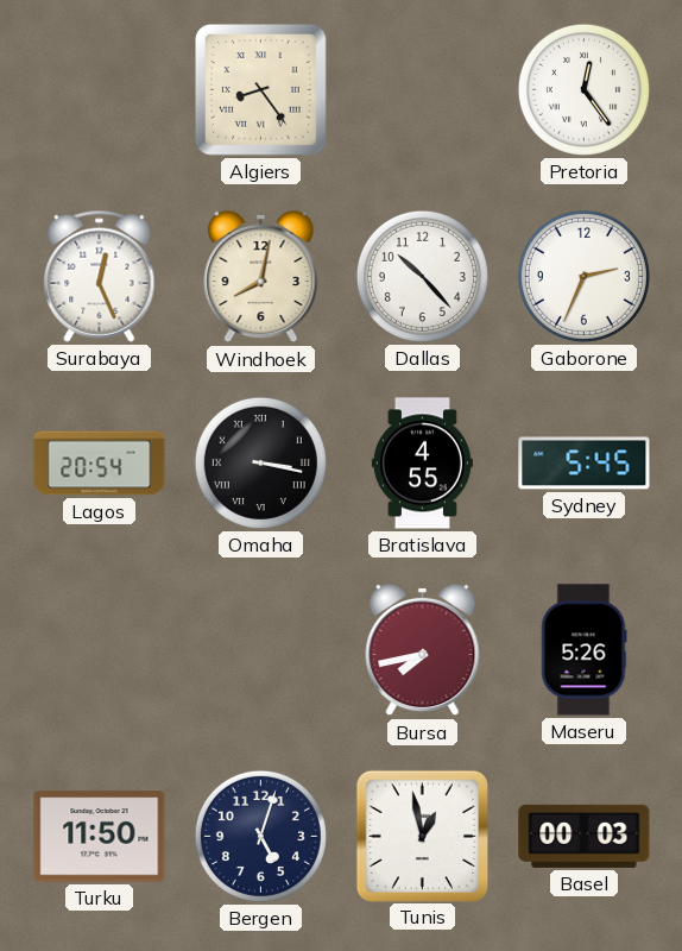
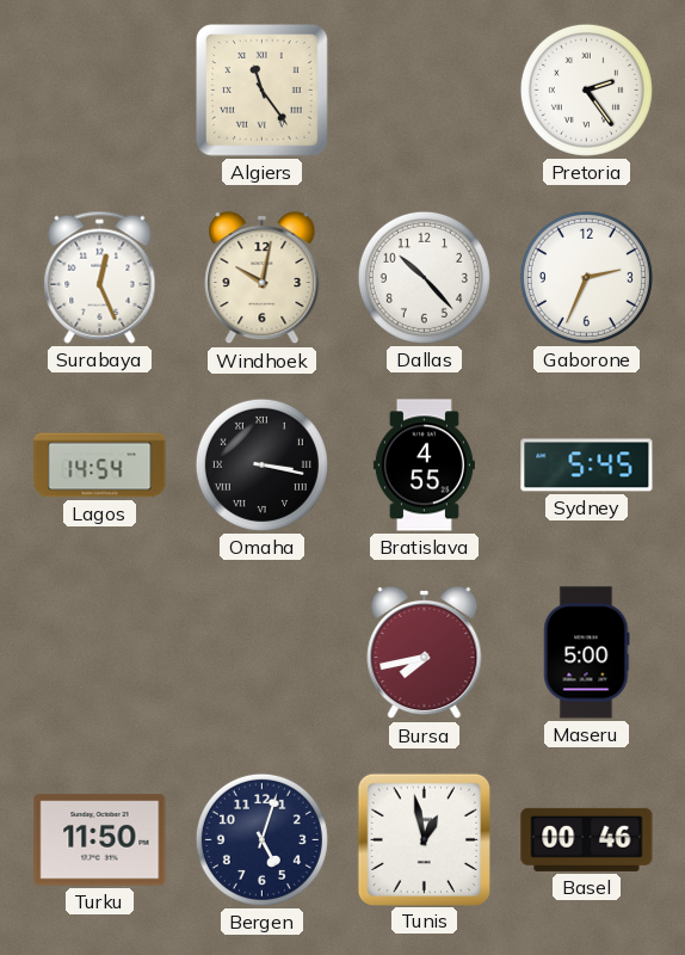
Algiers: 8:24 -> 11:24 (263, 91)
Pretoria: 12:24 -> 2:24 (586, 90)
Windhoek: 8:02 -> 10:02 (263, 278)
Lagos: 20:54 -> 14:54 (100, 466)
Maseru: 5:26 -> 5:00 (587, 653)
Basel: 00:03 -> 00:46 (587, 839)
